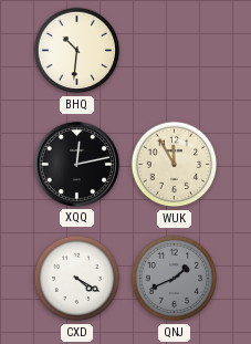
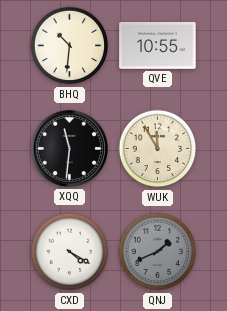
QVE: none -> 10:55 (158, 46)
XQQ: 12:13 -> 11:31 (69, 148)
